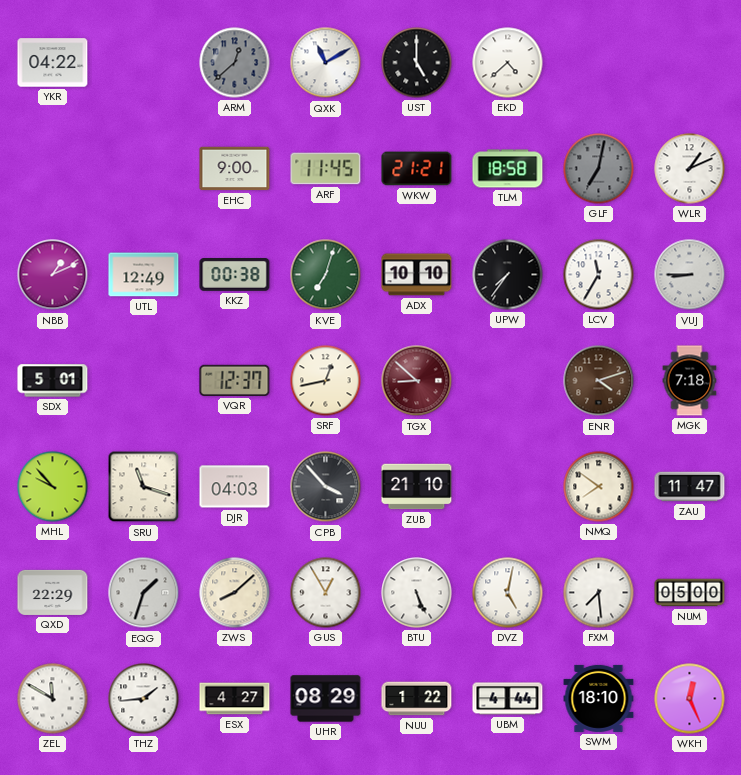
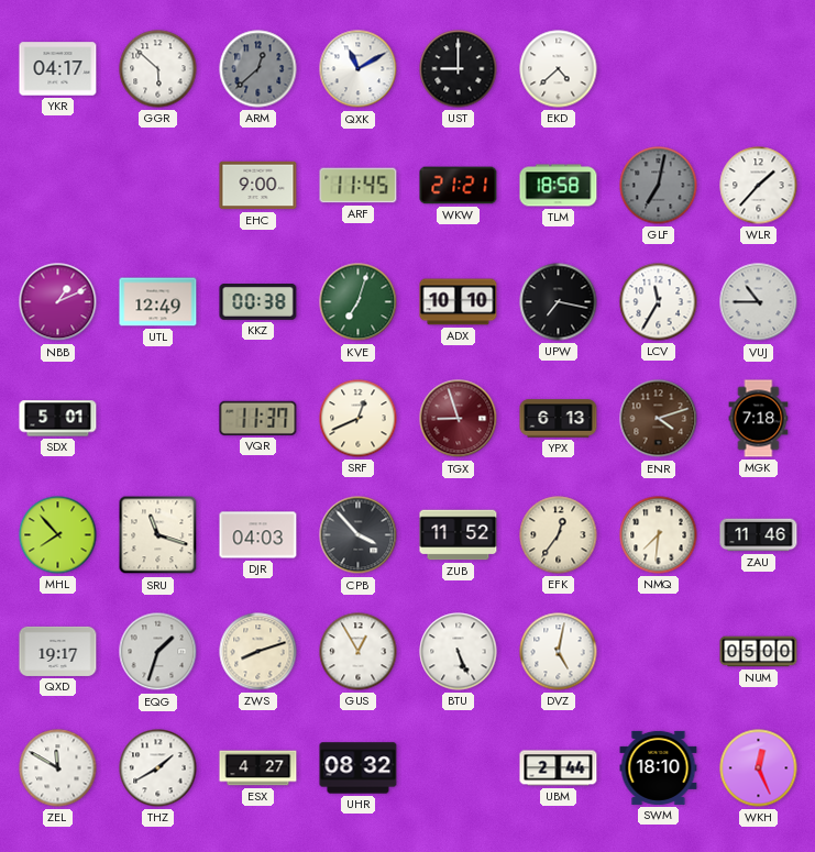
YKR: 04:22 -> 04:17 (58, 69)
GGR: none -> 5:52 (158, 69)
UST: 5:00 -> 9:00 (459, 69)
WLR: 1:11 -> 1:37 (759, 186)
UPW: 7:36 -> 7:17 (559, 302)
VUJ: 8:45 -> 10:45 (759, 302)
VQR: 12:37 -> 11:37 (258, 418)
SRF: 12:43 -> 12:41 (359, 419)
TGX: 8:52 -> 8:57 (459, 419)
YPX: none -> 6:13 (559, 419)
MHL: 9:53 -> 7:53 (58, 535)
ZUB: 21:10 -> 11:52 (459, 535)
EFK: none -> 12:36 (559, 535)
NMQ: 7:51 -> 7:31 (659, 535)
ZAU: 11:47 -> 11:46 (759, 535)
QXD: 22:29 -> 19:17 (58, 651)
ZWS: 8:08 -> 8:12 (258, 652)
FXM: 7:29 -> none (599, 593)
THZ: 1:44 -> 1:40 (158, 768)
UHR: 08:29 -> 08:32 (359, 768)
NUU: 1:22 -> none (417, 699)
UBM: 4:44 -> 2:44 (559, 768)
